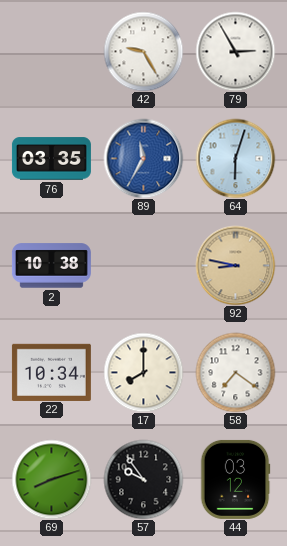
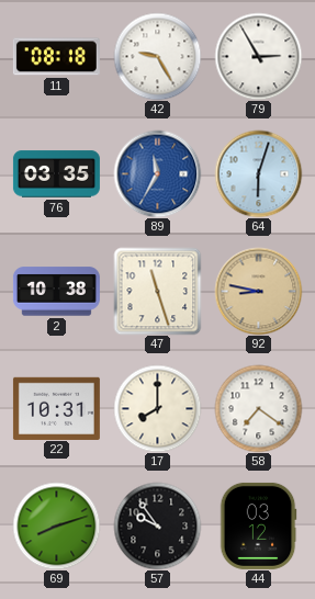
11: none -> 08:18 (56, 57)
47: none -> 11:27 (157, 291)
22: 10:34 -> 10:31 (56, 408)
